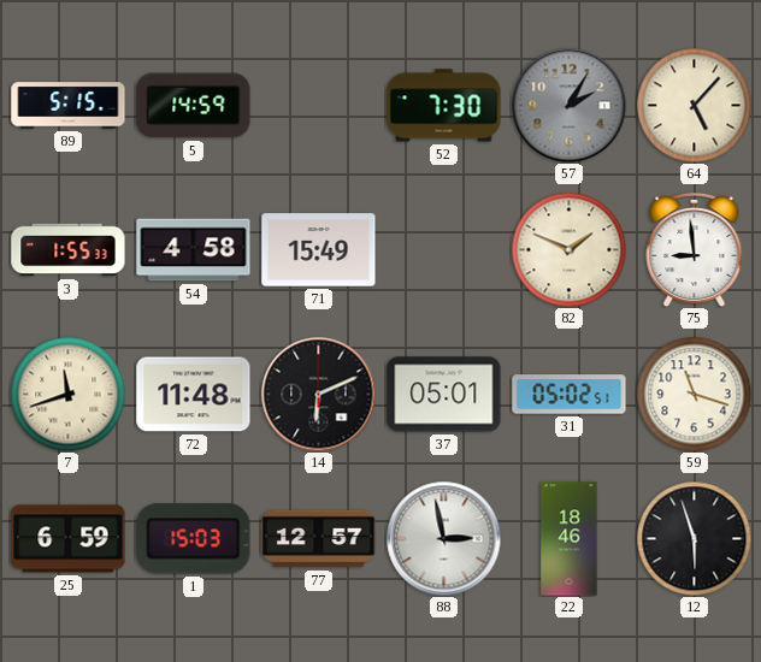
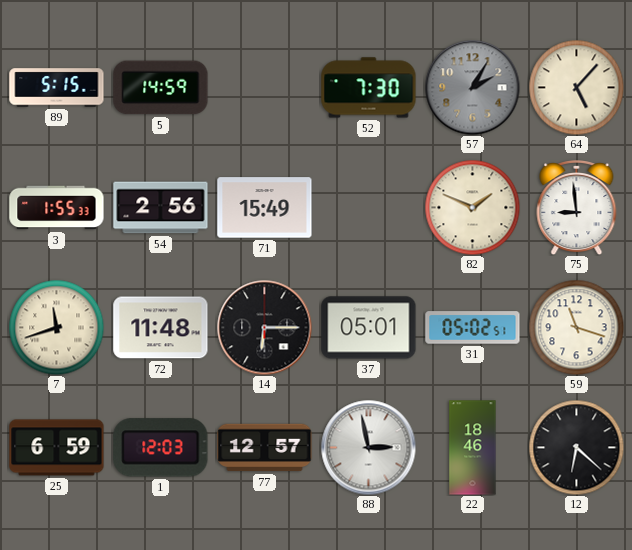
54: 4:58 -> 2:56 (161, 208)
14: 6:11 -> 6:15 (264, 327)
1: 15:03 -> 12:03 (161, 448)
12: 5:57 -> 6:22 (576, 447)
